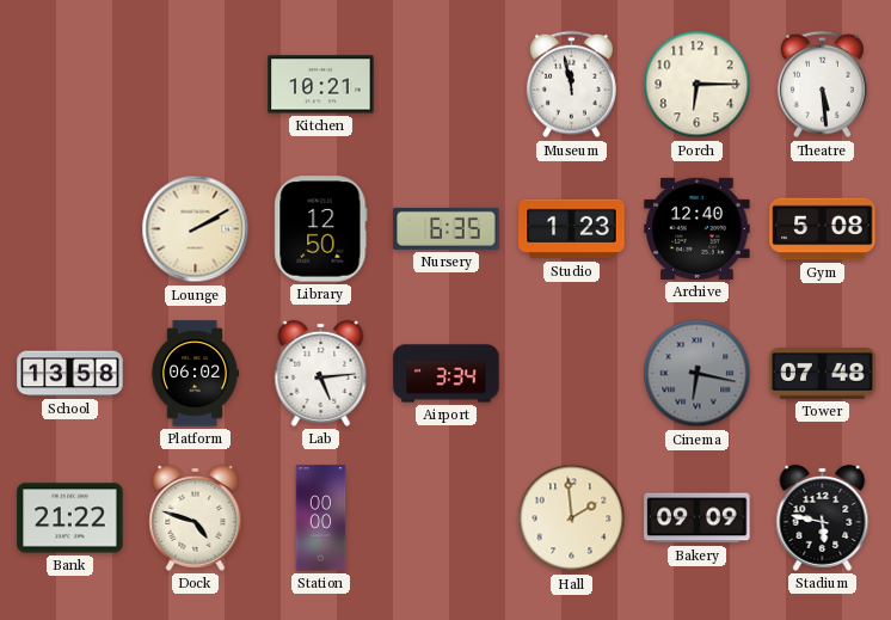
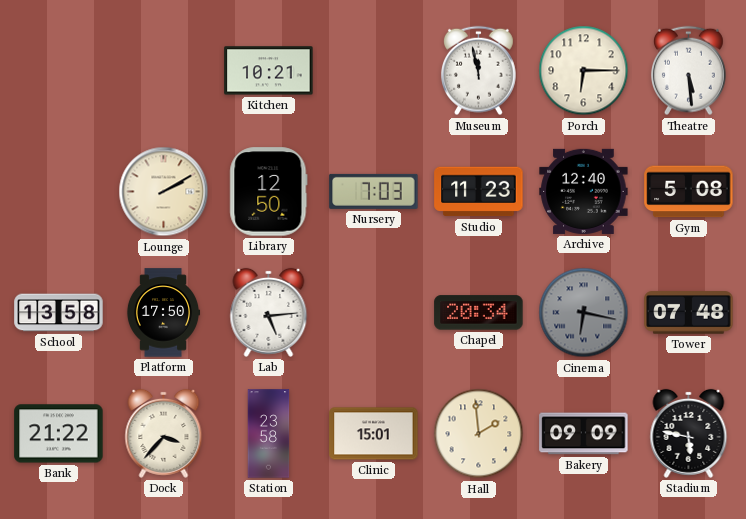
Nursery: 6:35 -> 7:03 (374, 191)
Studio: 1:23 -> 11:23 (479, 192)
Platform: 06:02 -> 17:50 (163, 313)
Airport: 3:34 -> none (447, 374)
Chapel: none -> 20:34 (479, 313)
Dock: 4:48 -> 3:37 (164, 433)
Station: 00:00 -> 23:58 (269, 434)
Clinic: none -> 15:01 (374, 434)
